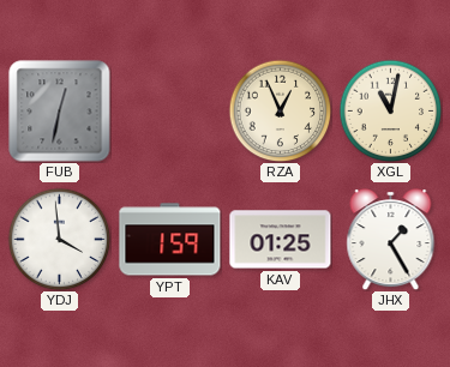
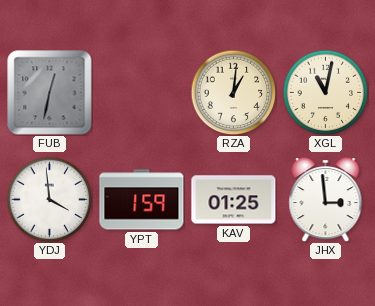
RZA: 12:56 -> 1:01 (233, 92)
JHX: 1:25 -> 2:59 (326, 200)
